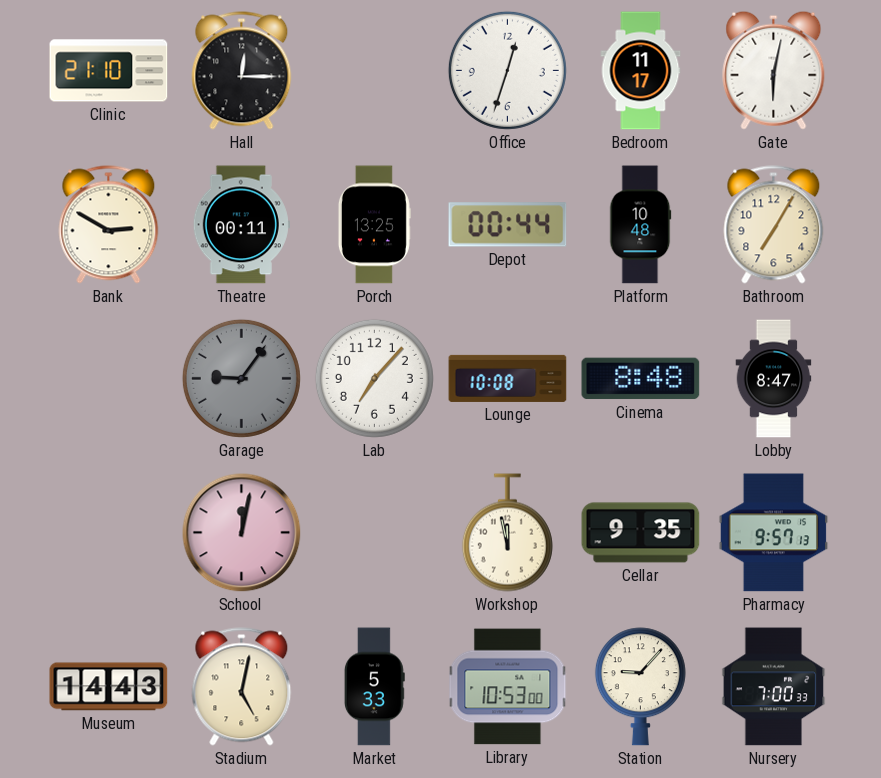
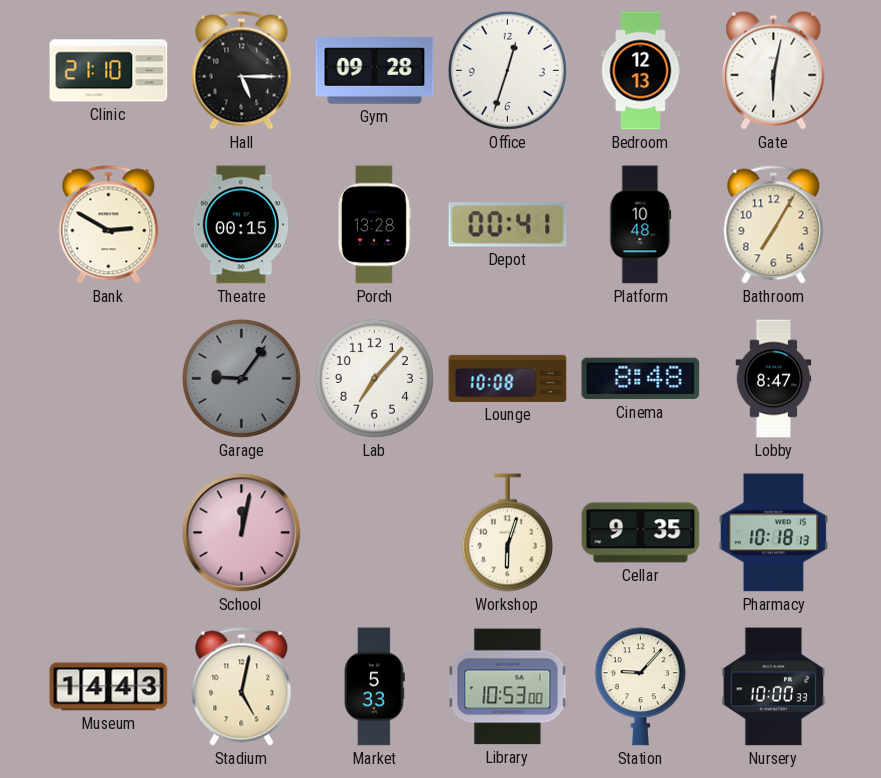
Hall: 12:15 -> 5:15 (242, 71)
Gym: none -> 09:28 (375, 71)
Bedroom: 11:17 -> 12:13 (641, 71)
Theatre: 00:11 -> 00:15 (241, 225)
Porch: 13:25 -> 13:28 (374, 225)
Depot: 00:44 -> 00:41 (508, 225)
Workshop: 11:58 -> 6:03 (507, 533)
Pharmacy: 9:57 -> 10:18 (774, 533)
Nursery: 7:00 -> 10:00 (774, 687)
